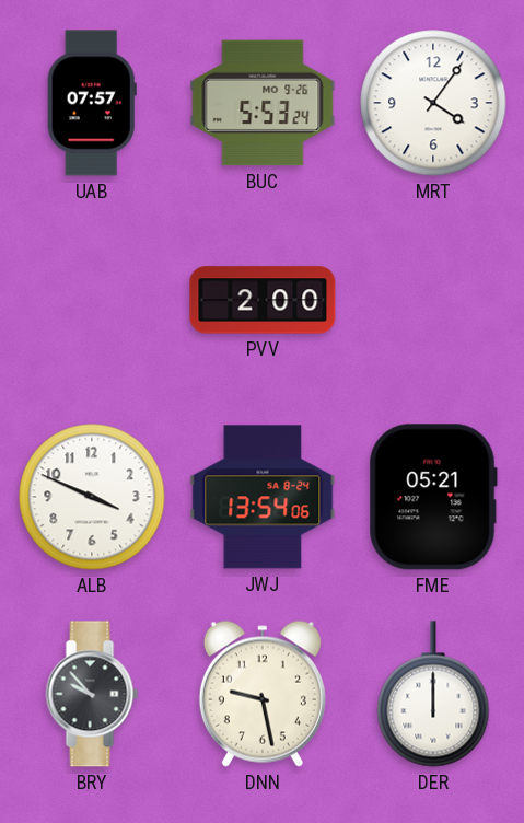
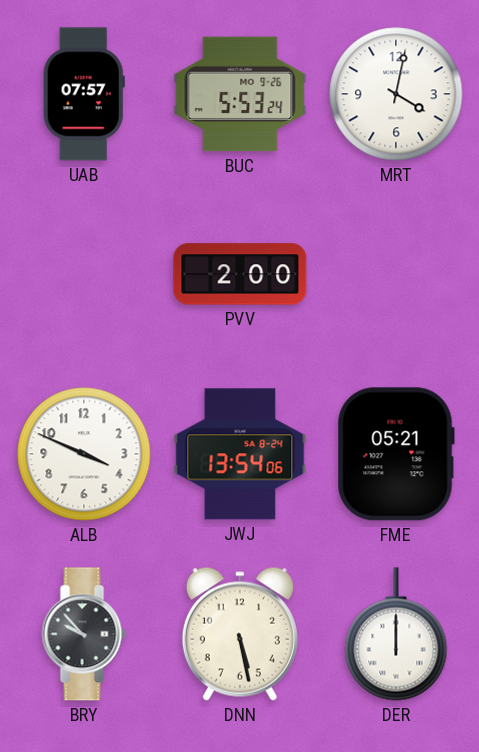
MRT: 4:06 -> 4:02 (396, 94)
DNN: 9:28 -> 5:28 (240, 634)
